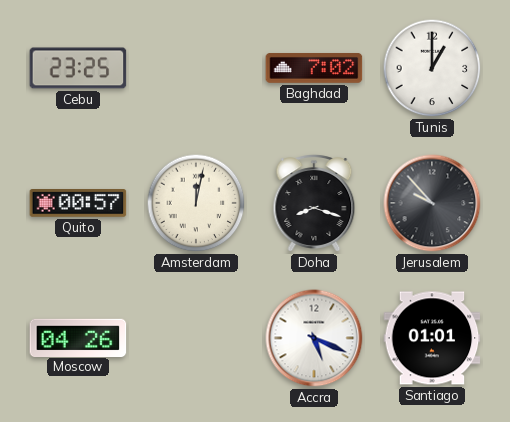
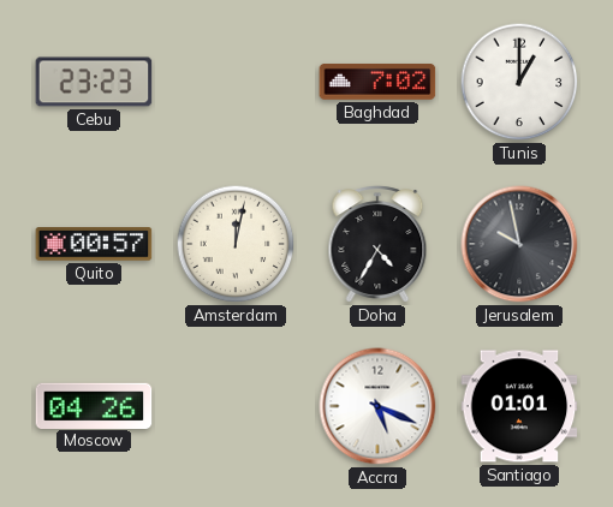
Cebu: 23:25 -> 23:23 (94, 82)
Doha: 8:18 -> 4:35 (377, 244)
Jerusalem: 9:53 -> 9:58 (519, 244)
